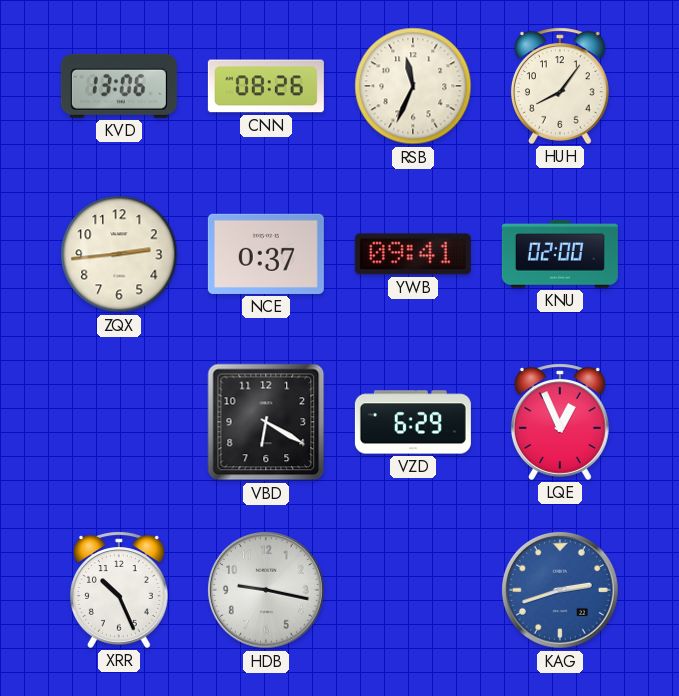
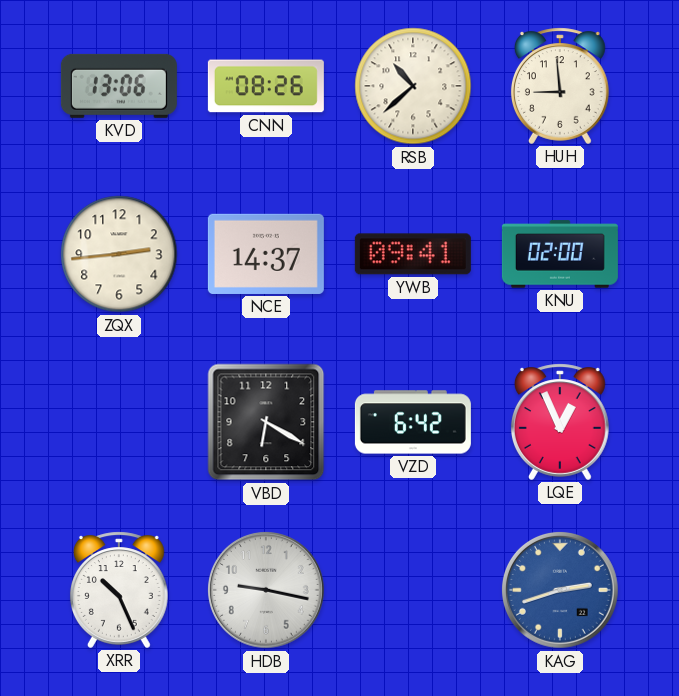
RSB: 11:34 -> 10:38 (413, 86)
HUH: 8:06 -> 8:59 (560, 86)
NCE: 0:37 -> 14:37 (266, 254)
VZD: 6:29 -> 6:42 (413, 422)
